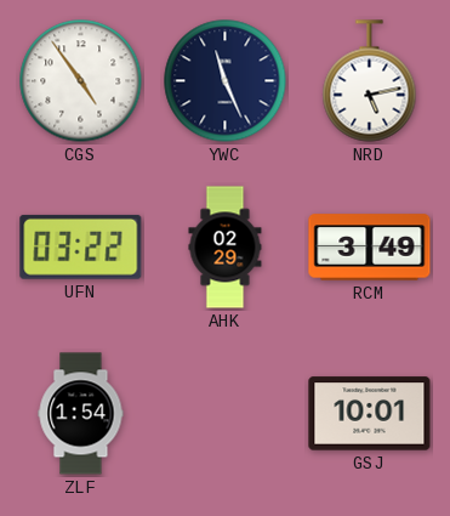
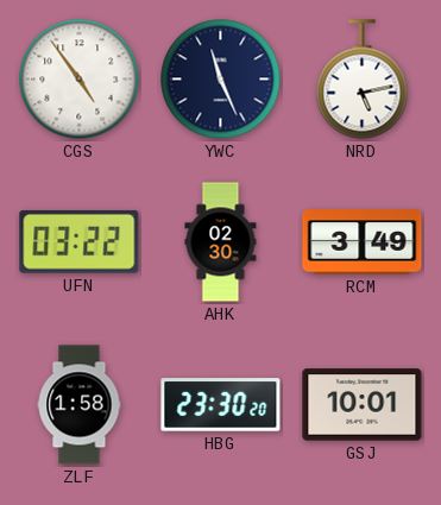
AHK: 02:29 -> 02:30 (221, 242)
ZLF: 1:54 -> 1:58 (80, 405)
HBG: none -> 23:30 (221, 405)
